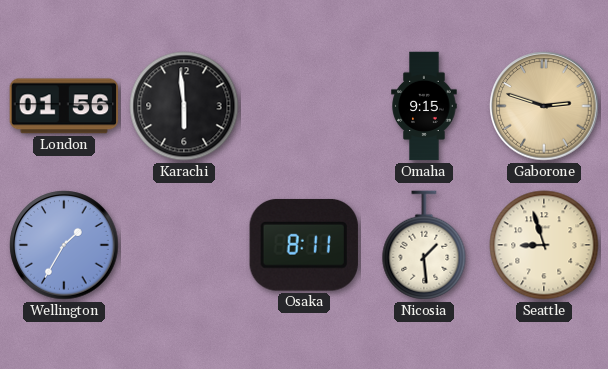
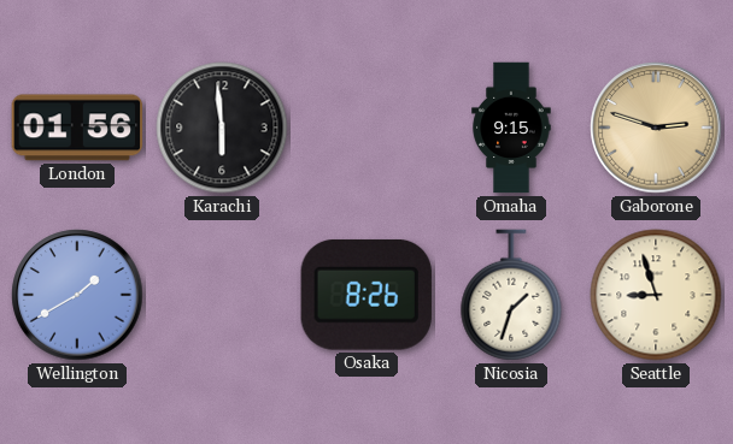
Wellington: 1:35 -> 1:40 (77, 295)
Osaka: 8:11 -> 8:26 (366, 295)
Nicosia: 1:29 -> 1:33 (511, 295)
